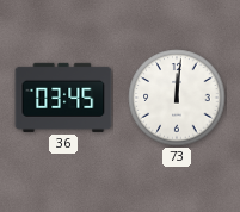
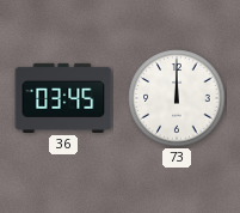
73: 12:01 -> 12:00 (177, 98)
